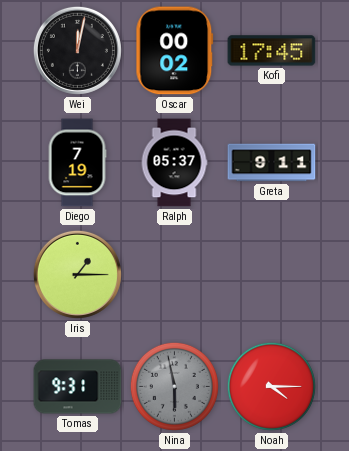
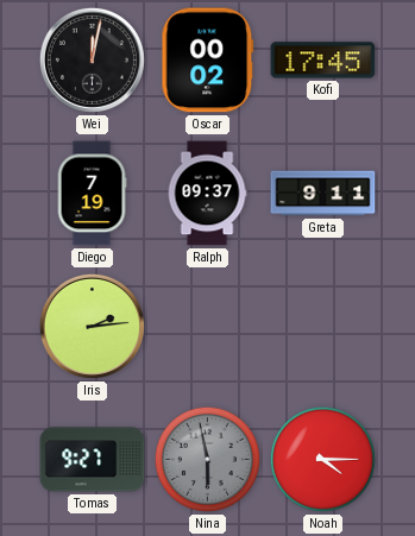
Ralph: 05:37 -> 09:37 (207, 194)
Iris: 1:15 -> 2:14 (92, 326)
Tomas: 9:31 -> 9:27 (93, 460)
